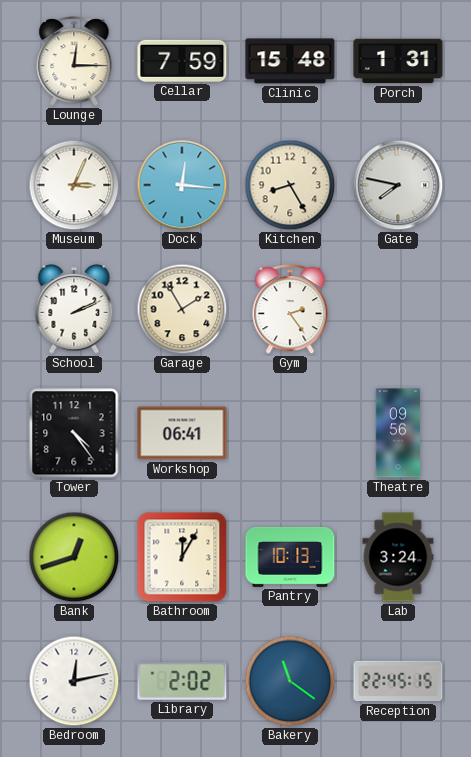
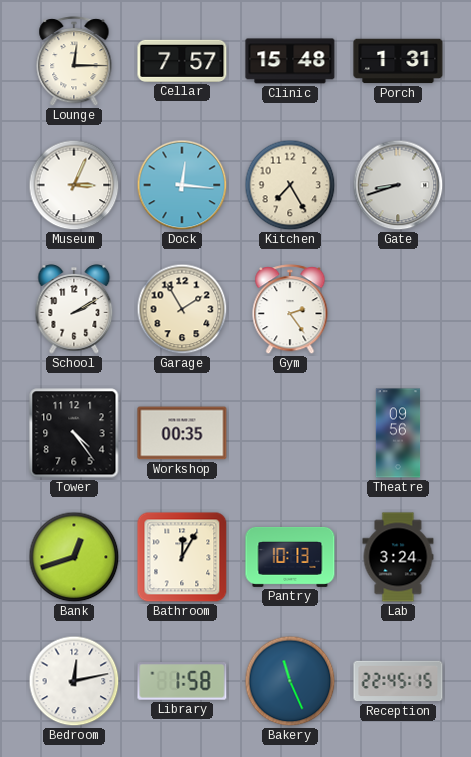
Cellar: 7:59 -> 7:57 (182, 61)
Kitchen: 8:25 -> 7:25 (290, 185)
Gate: 7:47 -> 8:42 (398, 185)
School: 2:11 -> 2:10 (74, 309)
Workshop: 06:41 -> 00:35 (182, 433)
Library: 2:02 -> 1:58 (182, 681)
Bakery: 11:21 -> 11:26 (290, 681)
